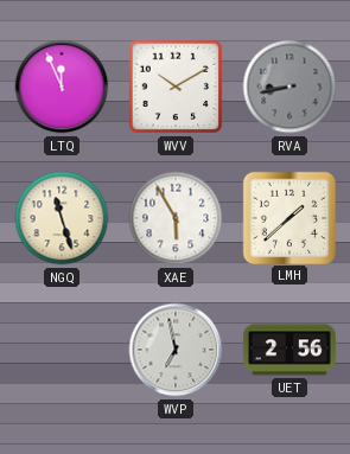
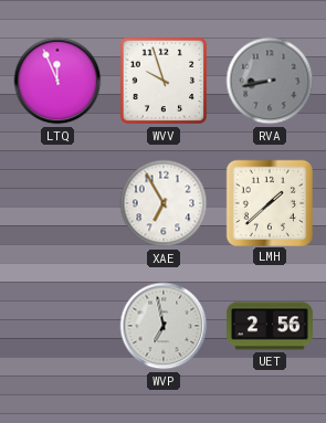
WVV: 10:10 -> 9:57 (164, 81)
NGQ: 11:27 -> none (62, 218)
XAE: 5:55 -> 6:55 (164, 203)
